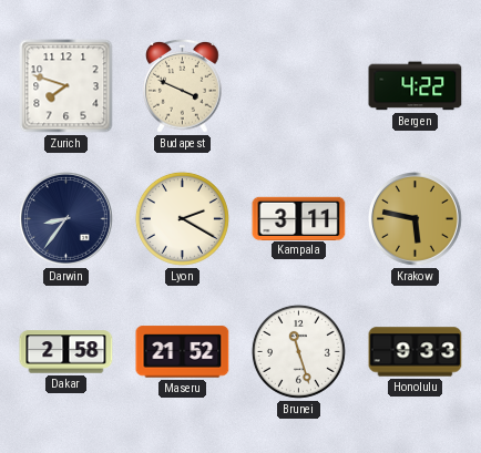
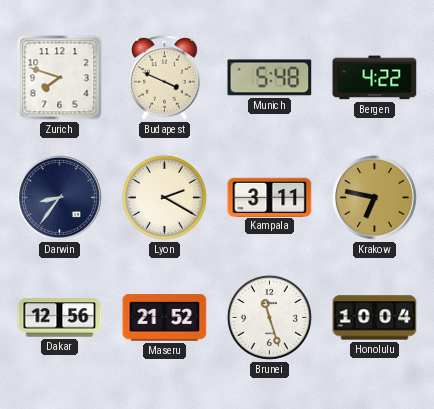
Munich: none -> 5:48 (270, 78)
Krakow: 5:47 -> 6:47 (375, 198)
Dakar: 2:58 -> 12:56 (60, 318)
Honolulu: 9:33 -> 10:04 (375, 318)
